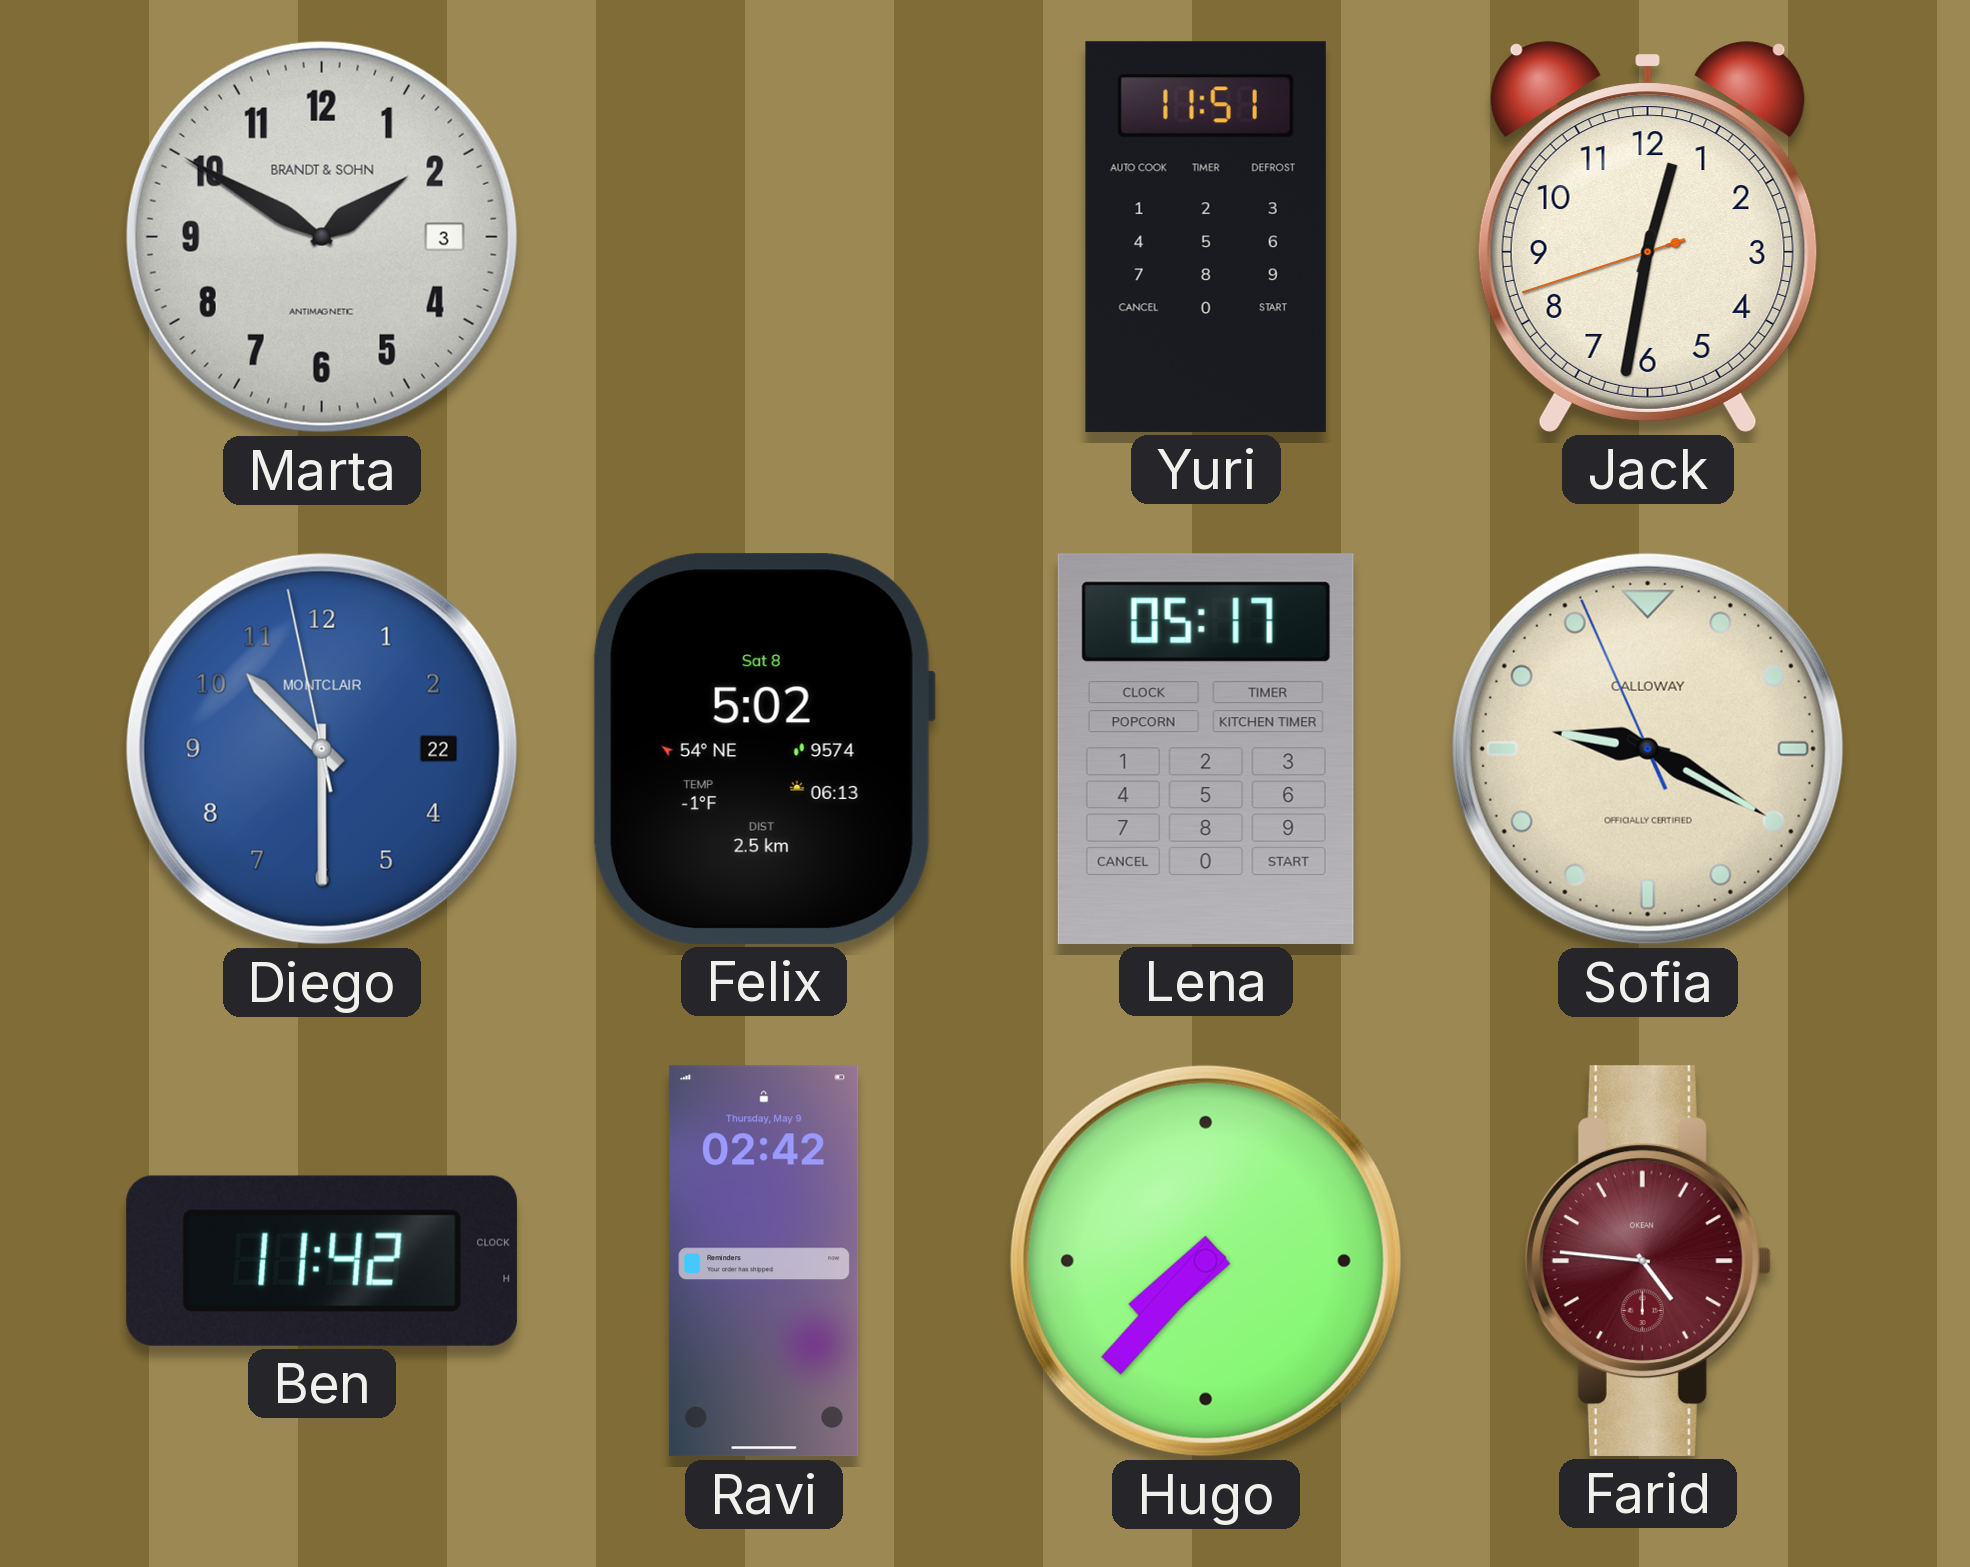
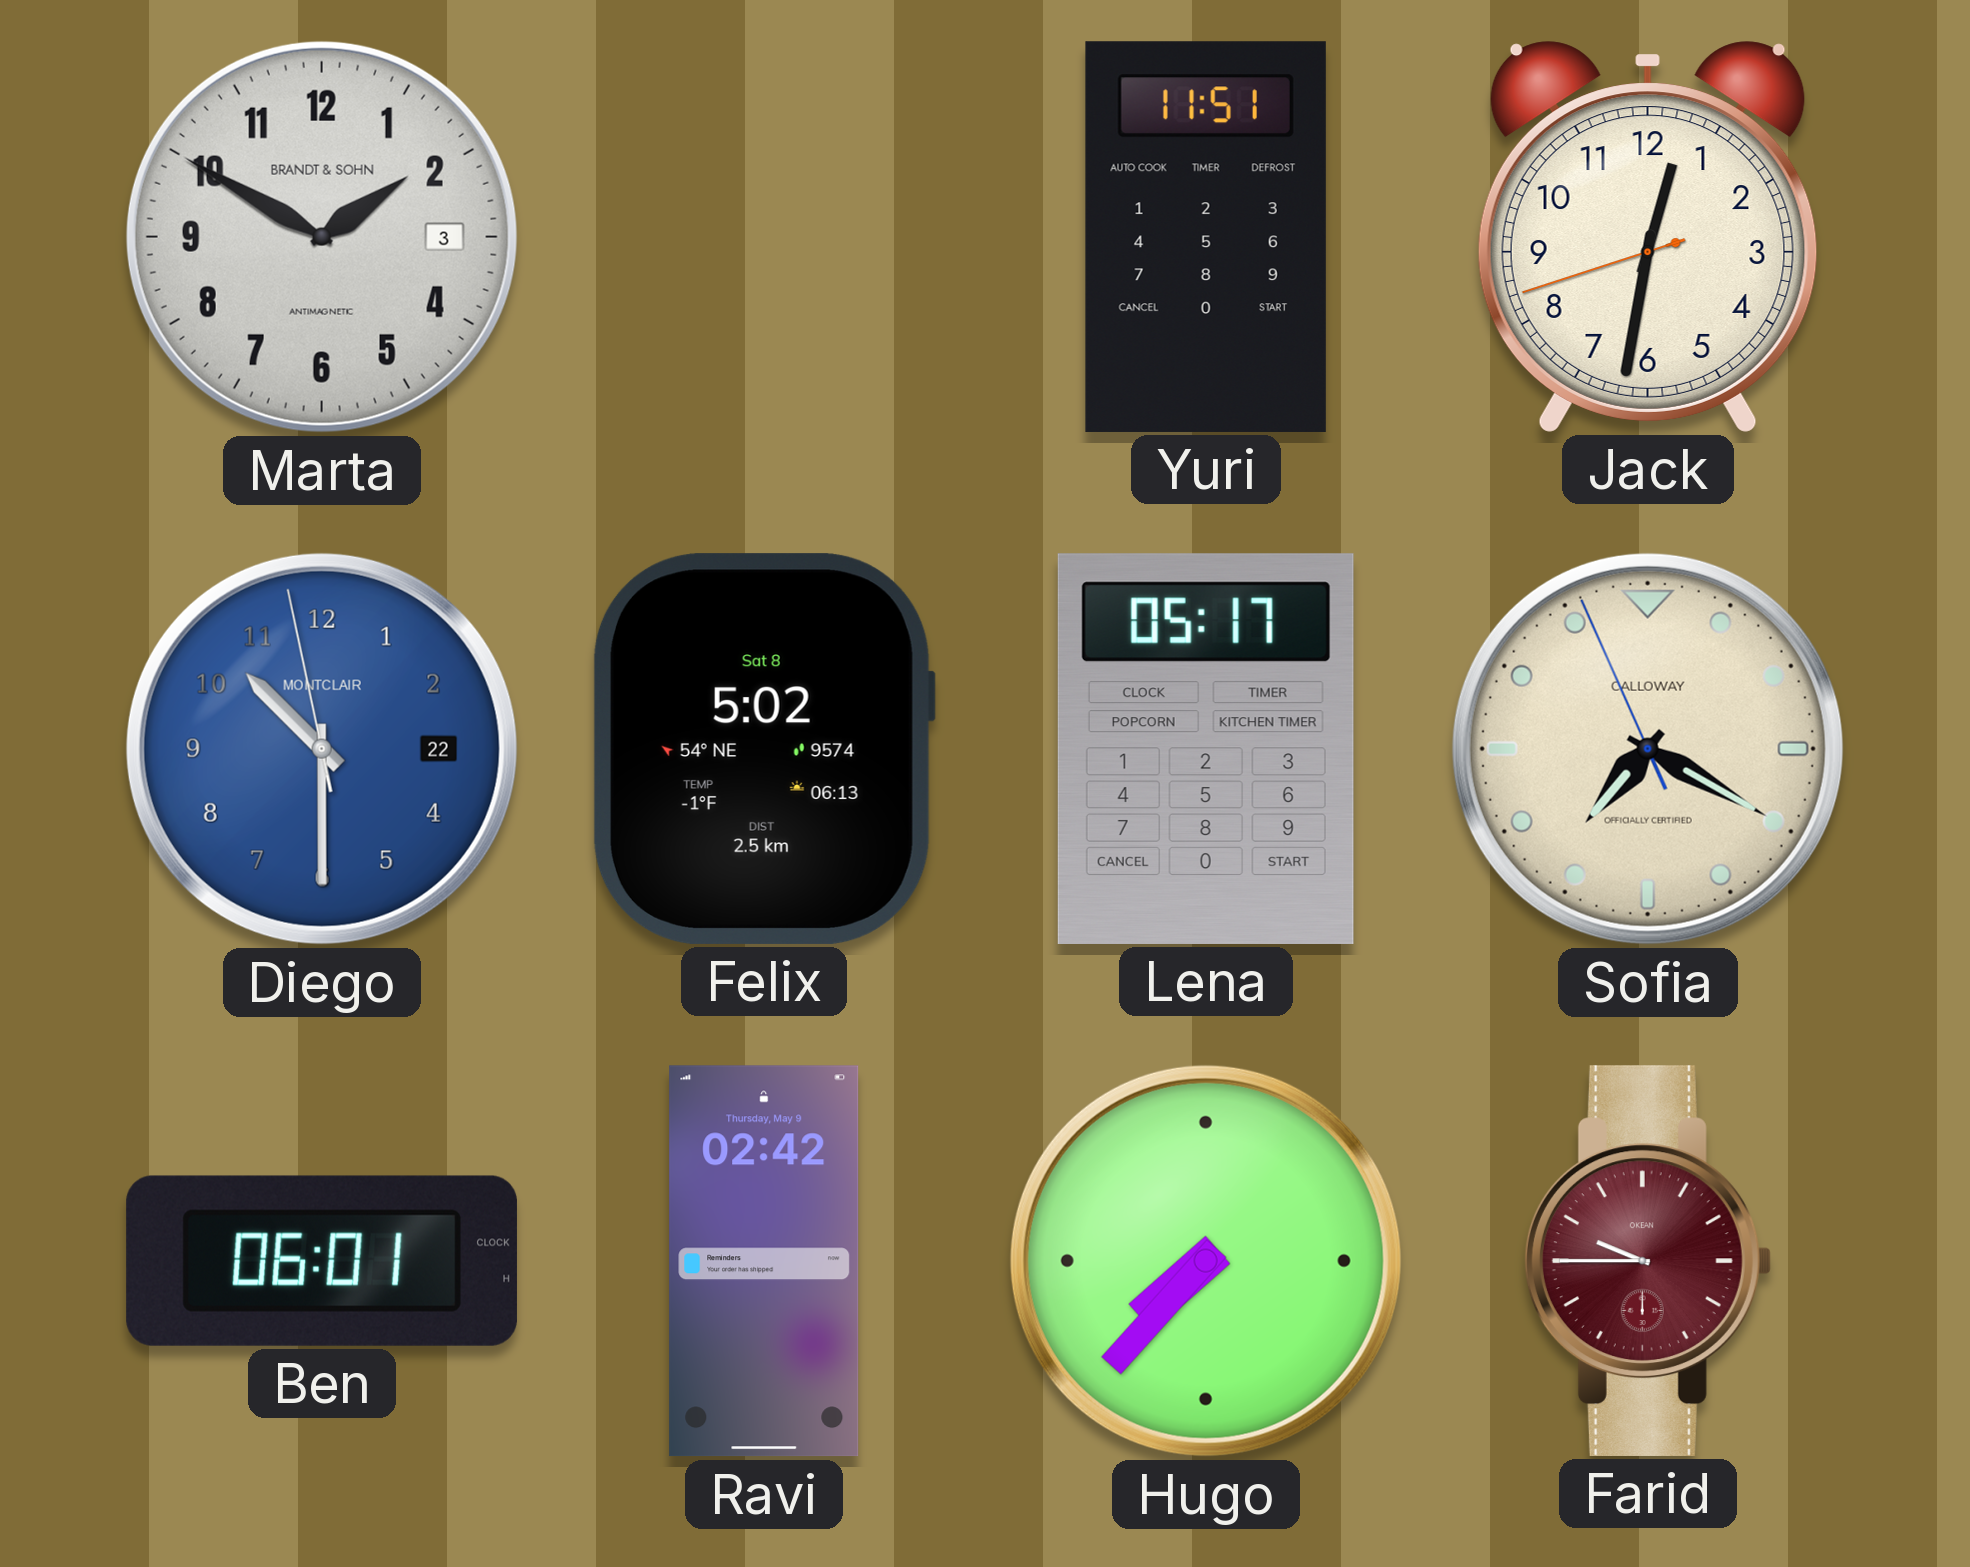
Sofia: 9:19 -> 7:19 (1648, 749)
Ben: 11:42 -> 06:01 (322, 1261)
Farid: 4:46 -> 9:45 (1647, 1261)
